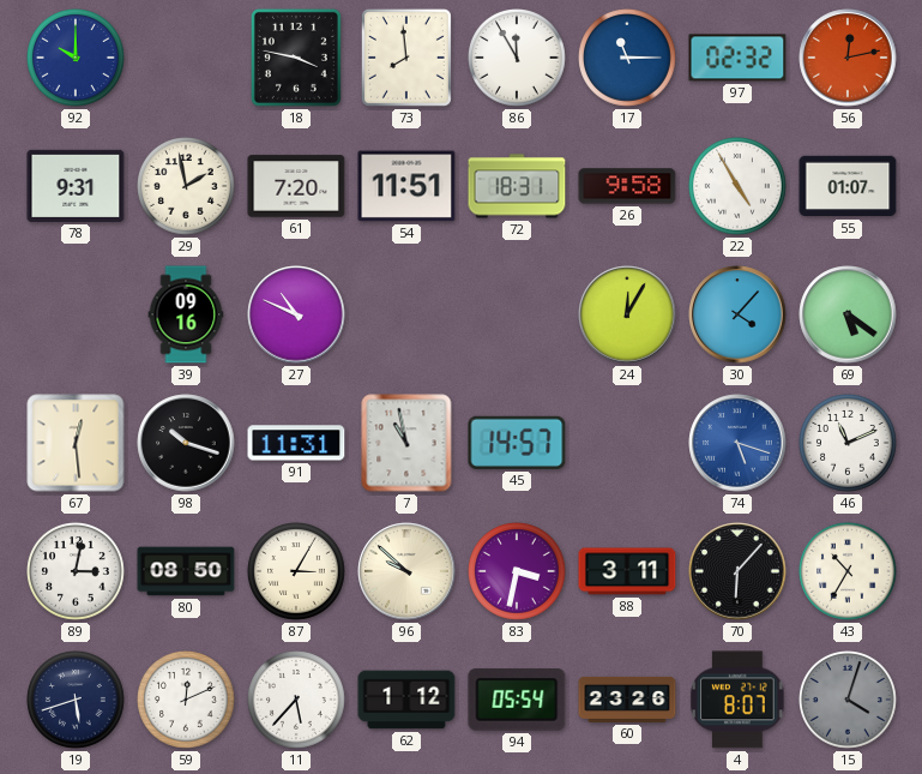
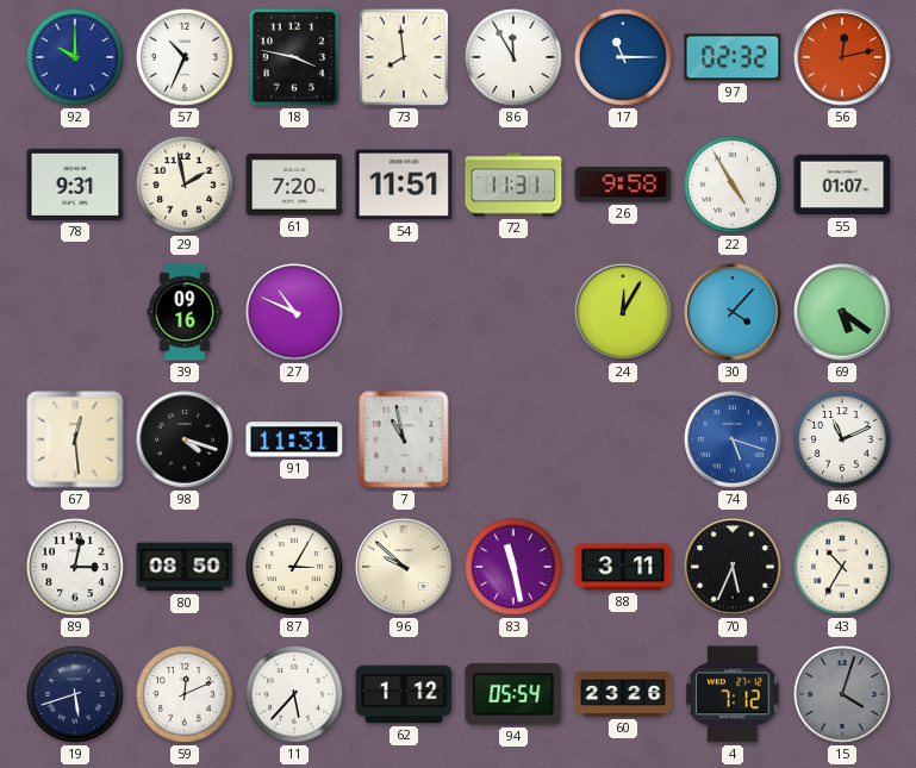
57: none -> 10:34 (186, 58)
72: 18:31 -> 11:31 (513, 185)
98: 10:18 -> 4:18 (185, 439)
45: 14:57 -> none (517, 443)
83: 3:32 -> 11:28 (515, 568)
70: 6:07 -> 5:34 (733, 567)
4: 8:07 -> 7:12 (733, 694)
